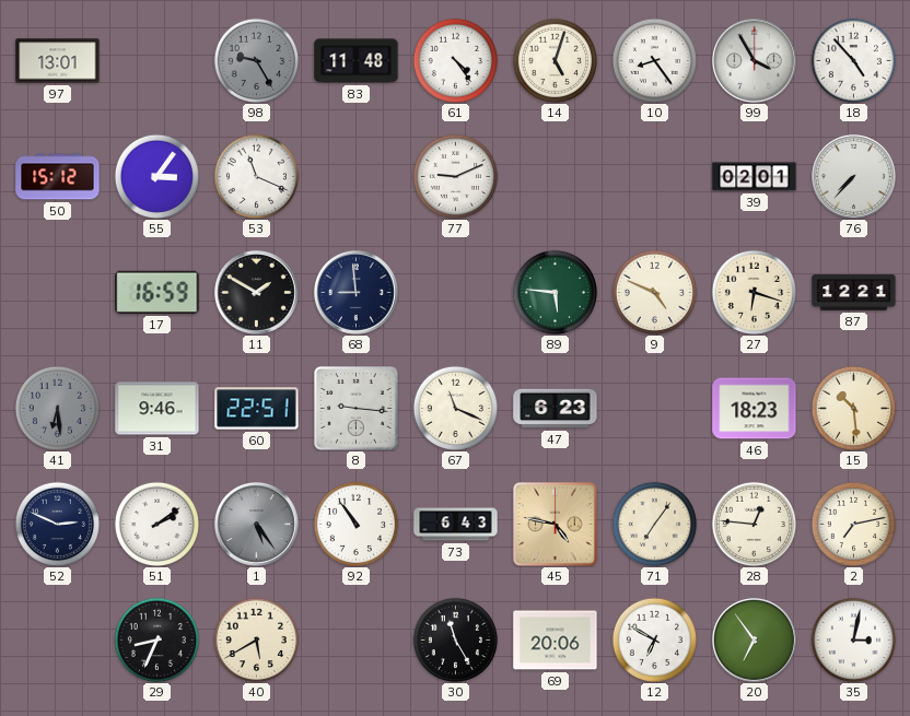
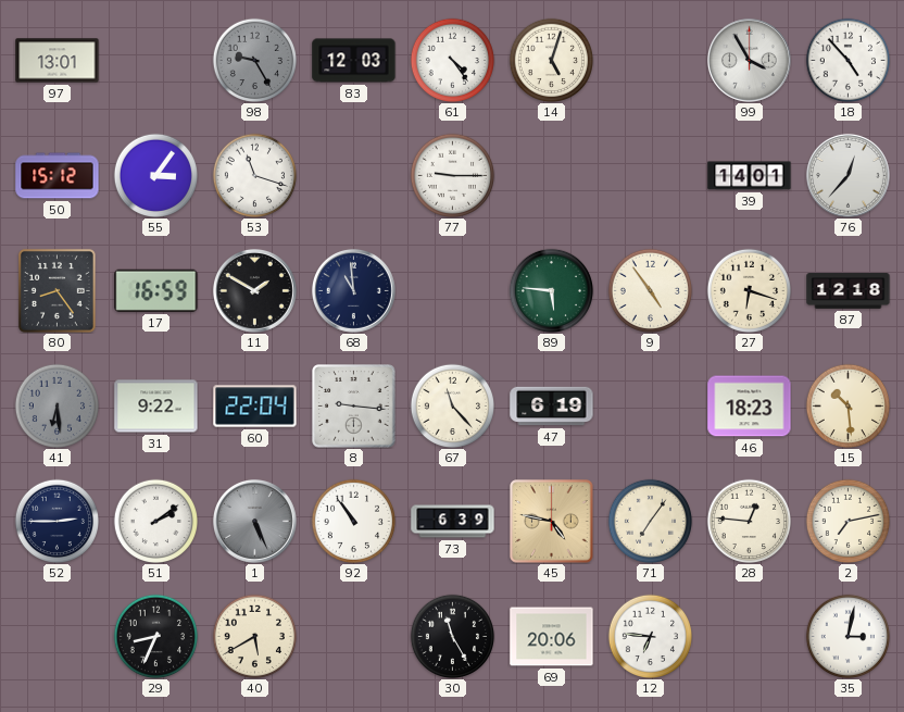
83: 11:48 -> 12:03 (354, 61)
10: 8:24 -> none (654, 60)
53: 11:19 -> 11:18 (254, 175)
77: 9:11 -> 9:15 (452, 175)
39: 02:01 -> 14:01 (750, 176)
76: 7:37 -> 12:37 (847, 175)
80: none -> 8:24 (56, 290)
68: 8:59 -> 10:59 (353, 290)
9: 4:49 -> 4:54 (650, 290)
87: 12:21 -> 12:18 (849, 291)
31: 9:46 -> 9:22 (156, 407)
60: 22:51 -> 22:04 (255, 407)
67: 11:19 -> 11:23 (452, 405)
47: 6:23 -> 6:19 (552, 407)
52: 2:49 -> 2:45 (56, 521)
1: 5:24 -> 5:26 (254, 521)
73: 6:43 -> 6:39 (453, 522)
12: 6:50 -> 6:46 (650, 636)
20: 6:54 -> none (754, 639)
